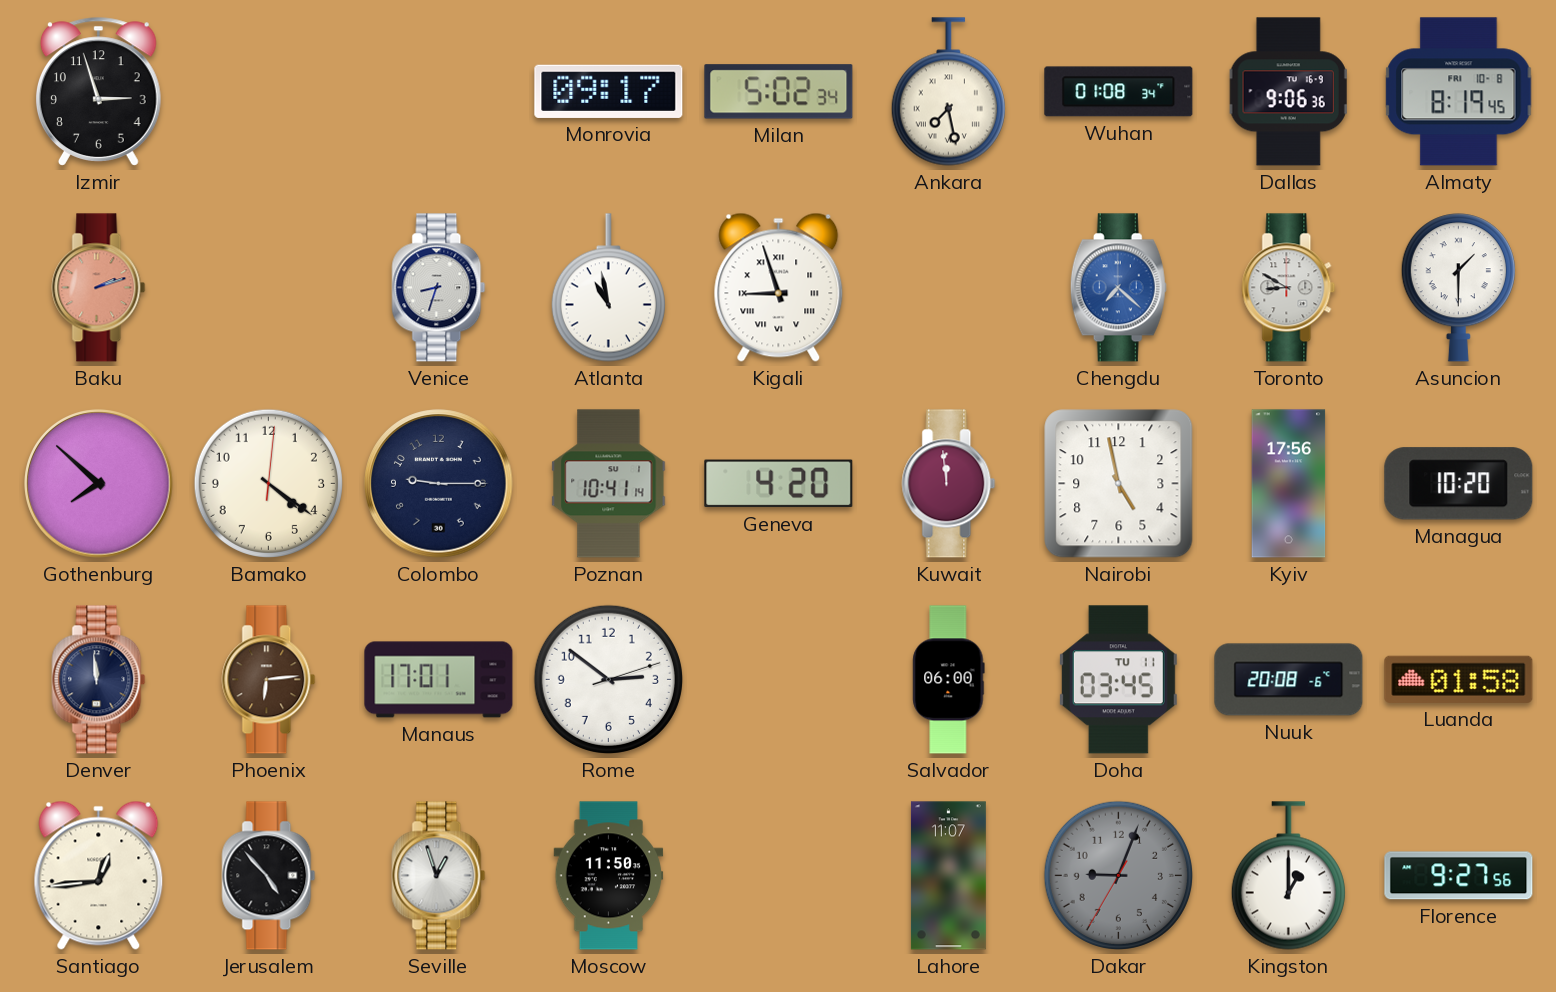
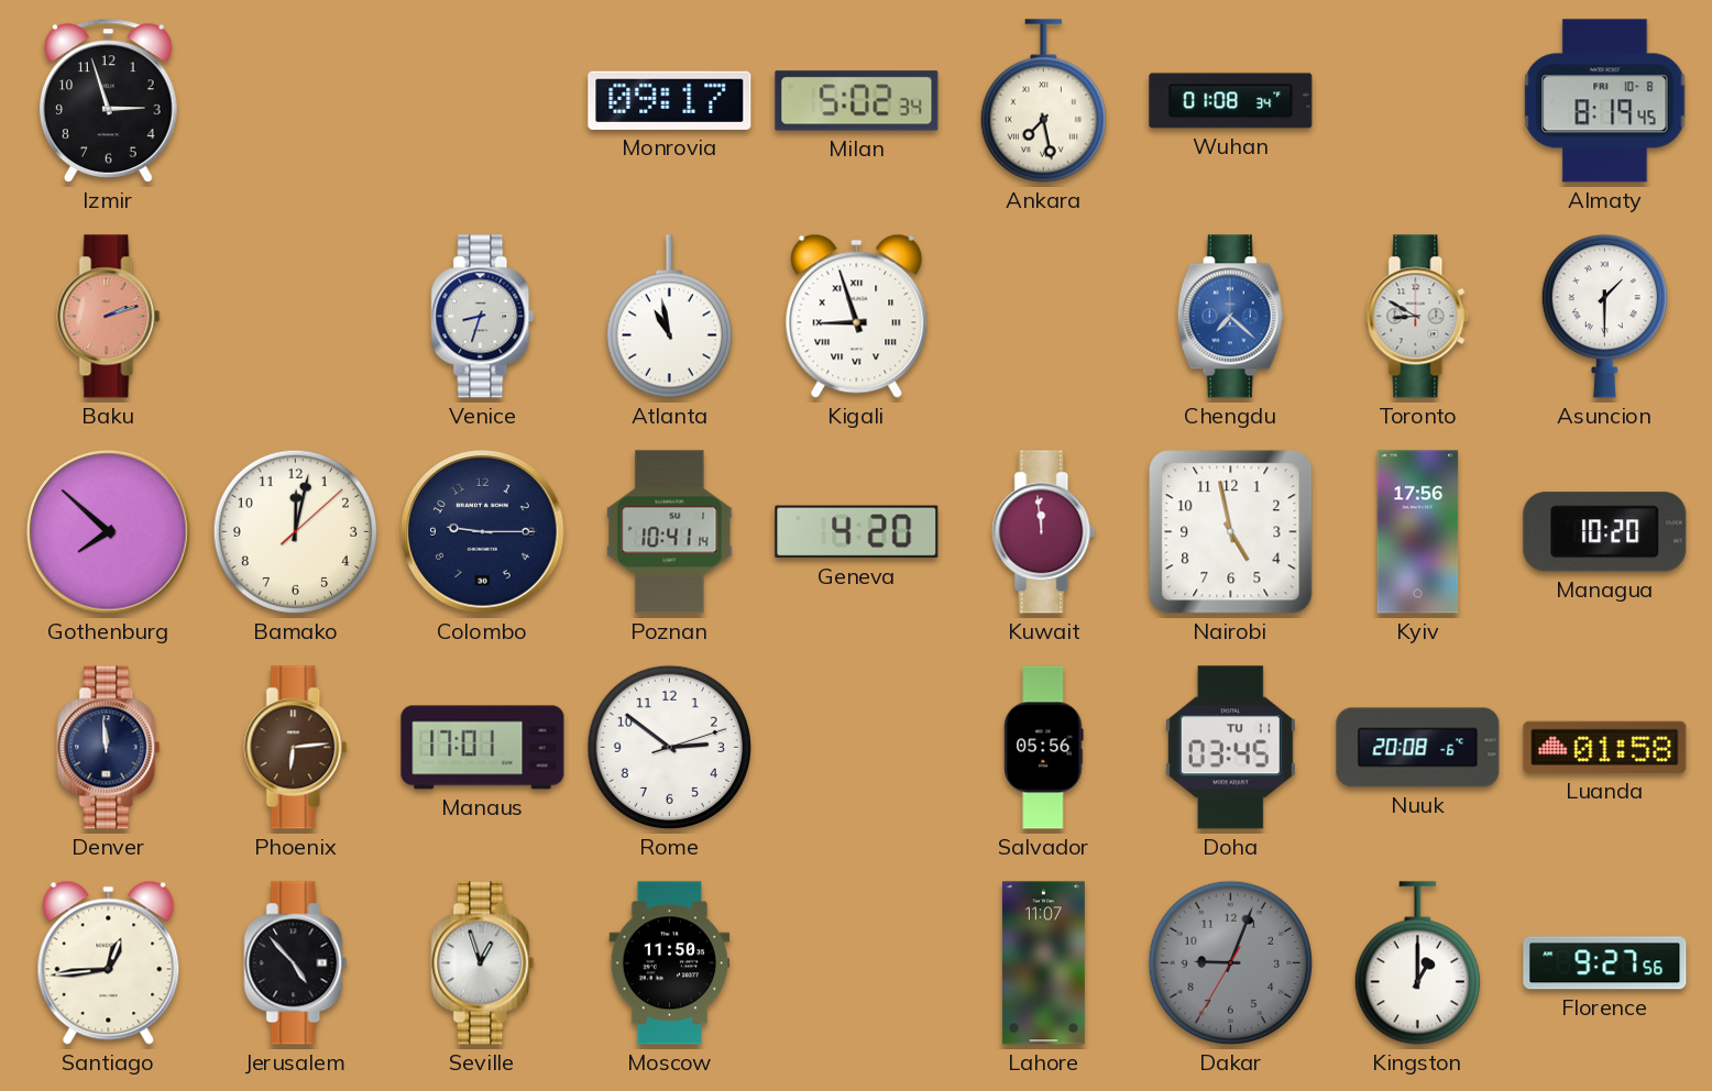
Dallas: 9:06 -> none (1288, 92)
Bamako: 4:21 -> 12:02 (295, 531)
Salvador: 06:00 -> 05:56 (1044, 748)
